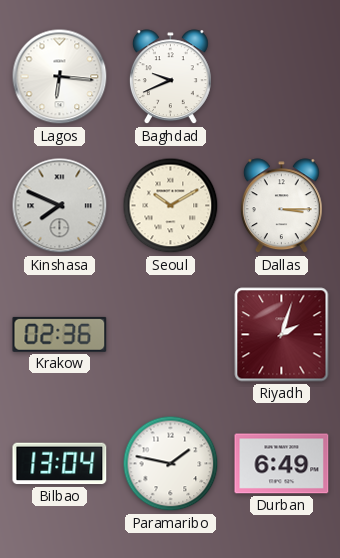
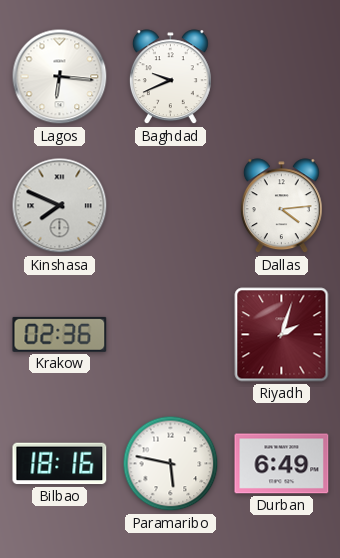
Seoul: 10:10 -> none (171, 206)
Dallas: 3:15 -> 4:14 (281, 206)
Bilbao: 13:04 -> 18:16 (60, 464)
Paramaribo: 1:47 -> 5:47 (171, 464)
